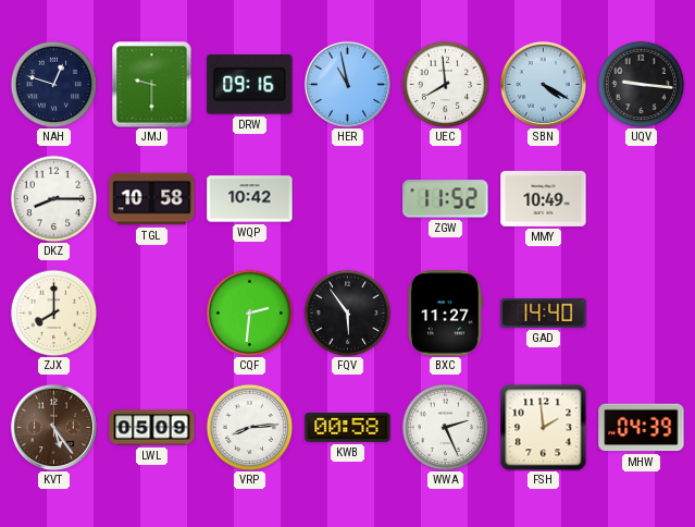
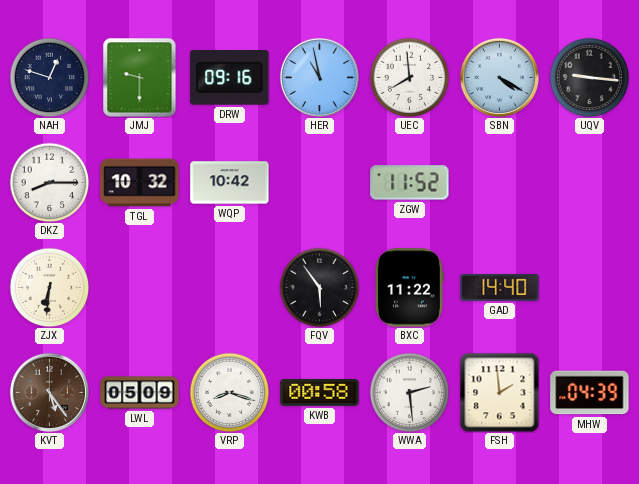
TGL: 10:58 -> 10:32 (140, 183)
MMY: 10:49 -> none (544, 198)
ZJX: 8:00 -> 6:31 (49, 287)
CQF: 2:31 -> none (249, 312)
BXC: 11:27 -> 11:22 (410, 288)
VRP: 8:14 -> 8:18 (229, 392)
WWA: 2:26 -> 2:29 (409, 392)
